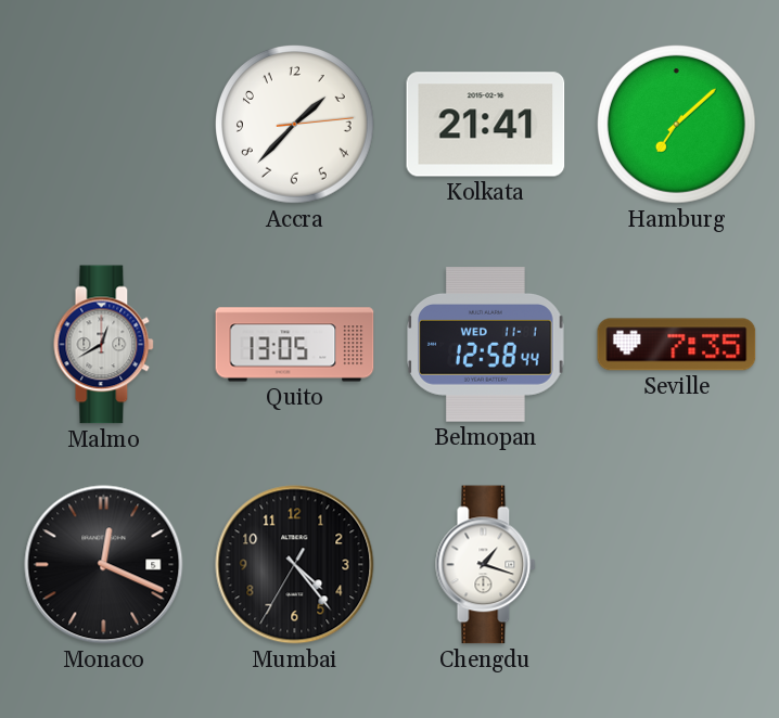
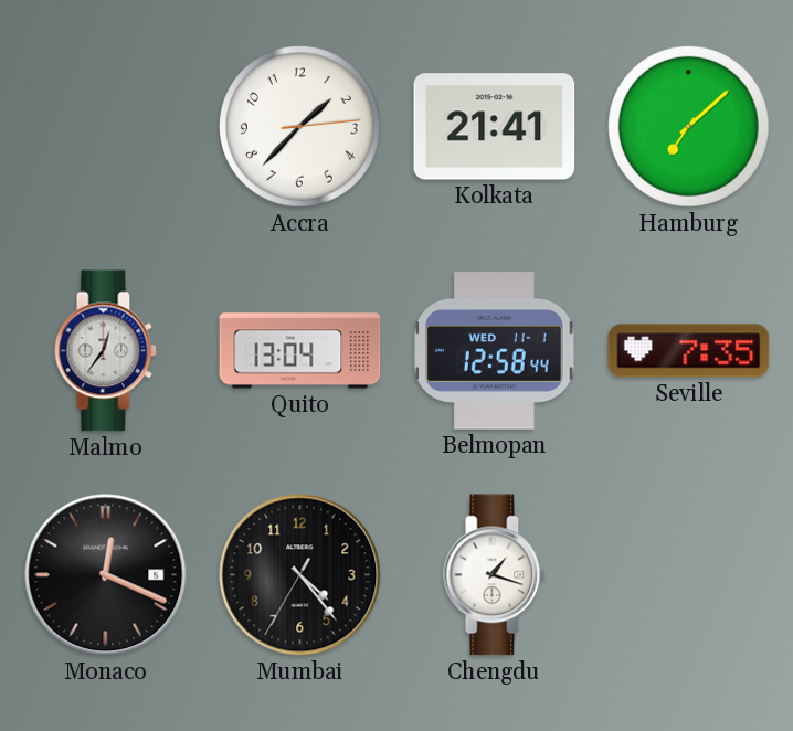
Malmo: 12:40 -> 12:36 (106, 351)
Quito: 13:05 -> 13:04 (300, 351)
